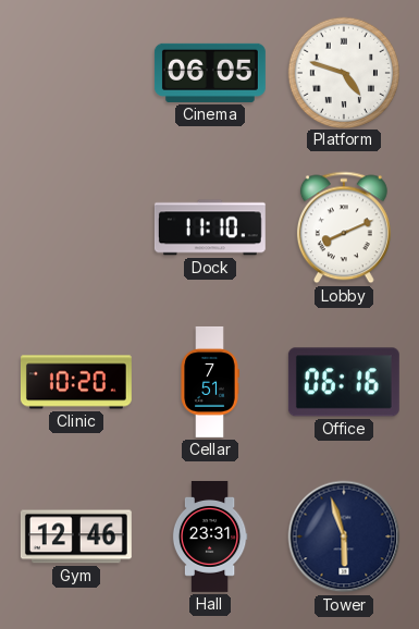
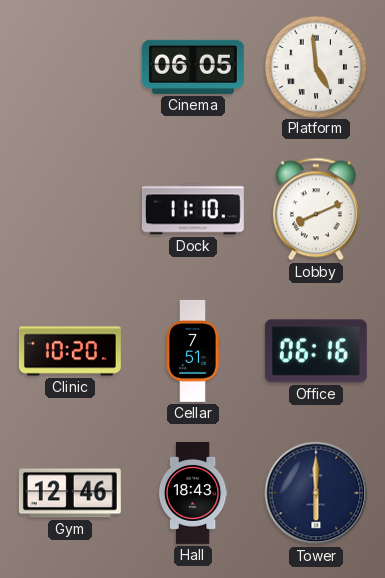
Platform: 4:48 -> 4:59 (315, 66)
Hall: 23:31 -> 18:43 (193, 493)
Tower: 5:57 -> 6:00 (316, 493)
